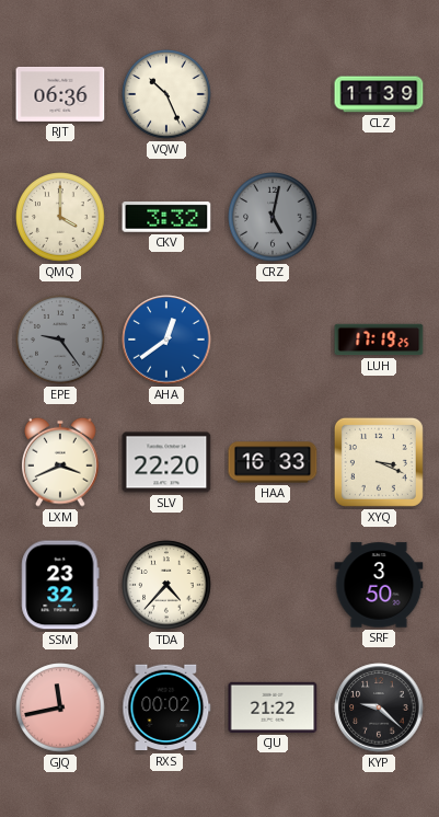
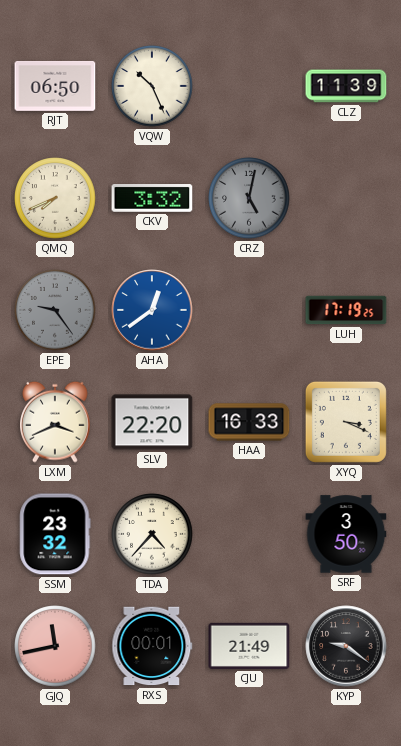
RJT: 06:36 -> 06:50 (55, 86)
QMQ: 4:00 -> 7:41 (55, 198)
RXS: 00:02 -> 00:01 (152, 646)
CJU: 21:22 -> 21:49 (249, 646)
KYP: 9:22 -> 9:21 (346, 646)
